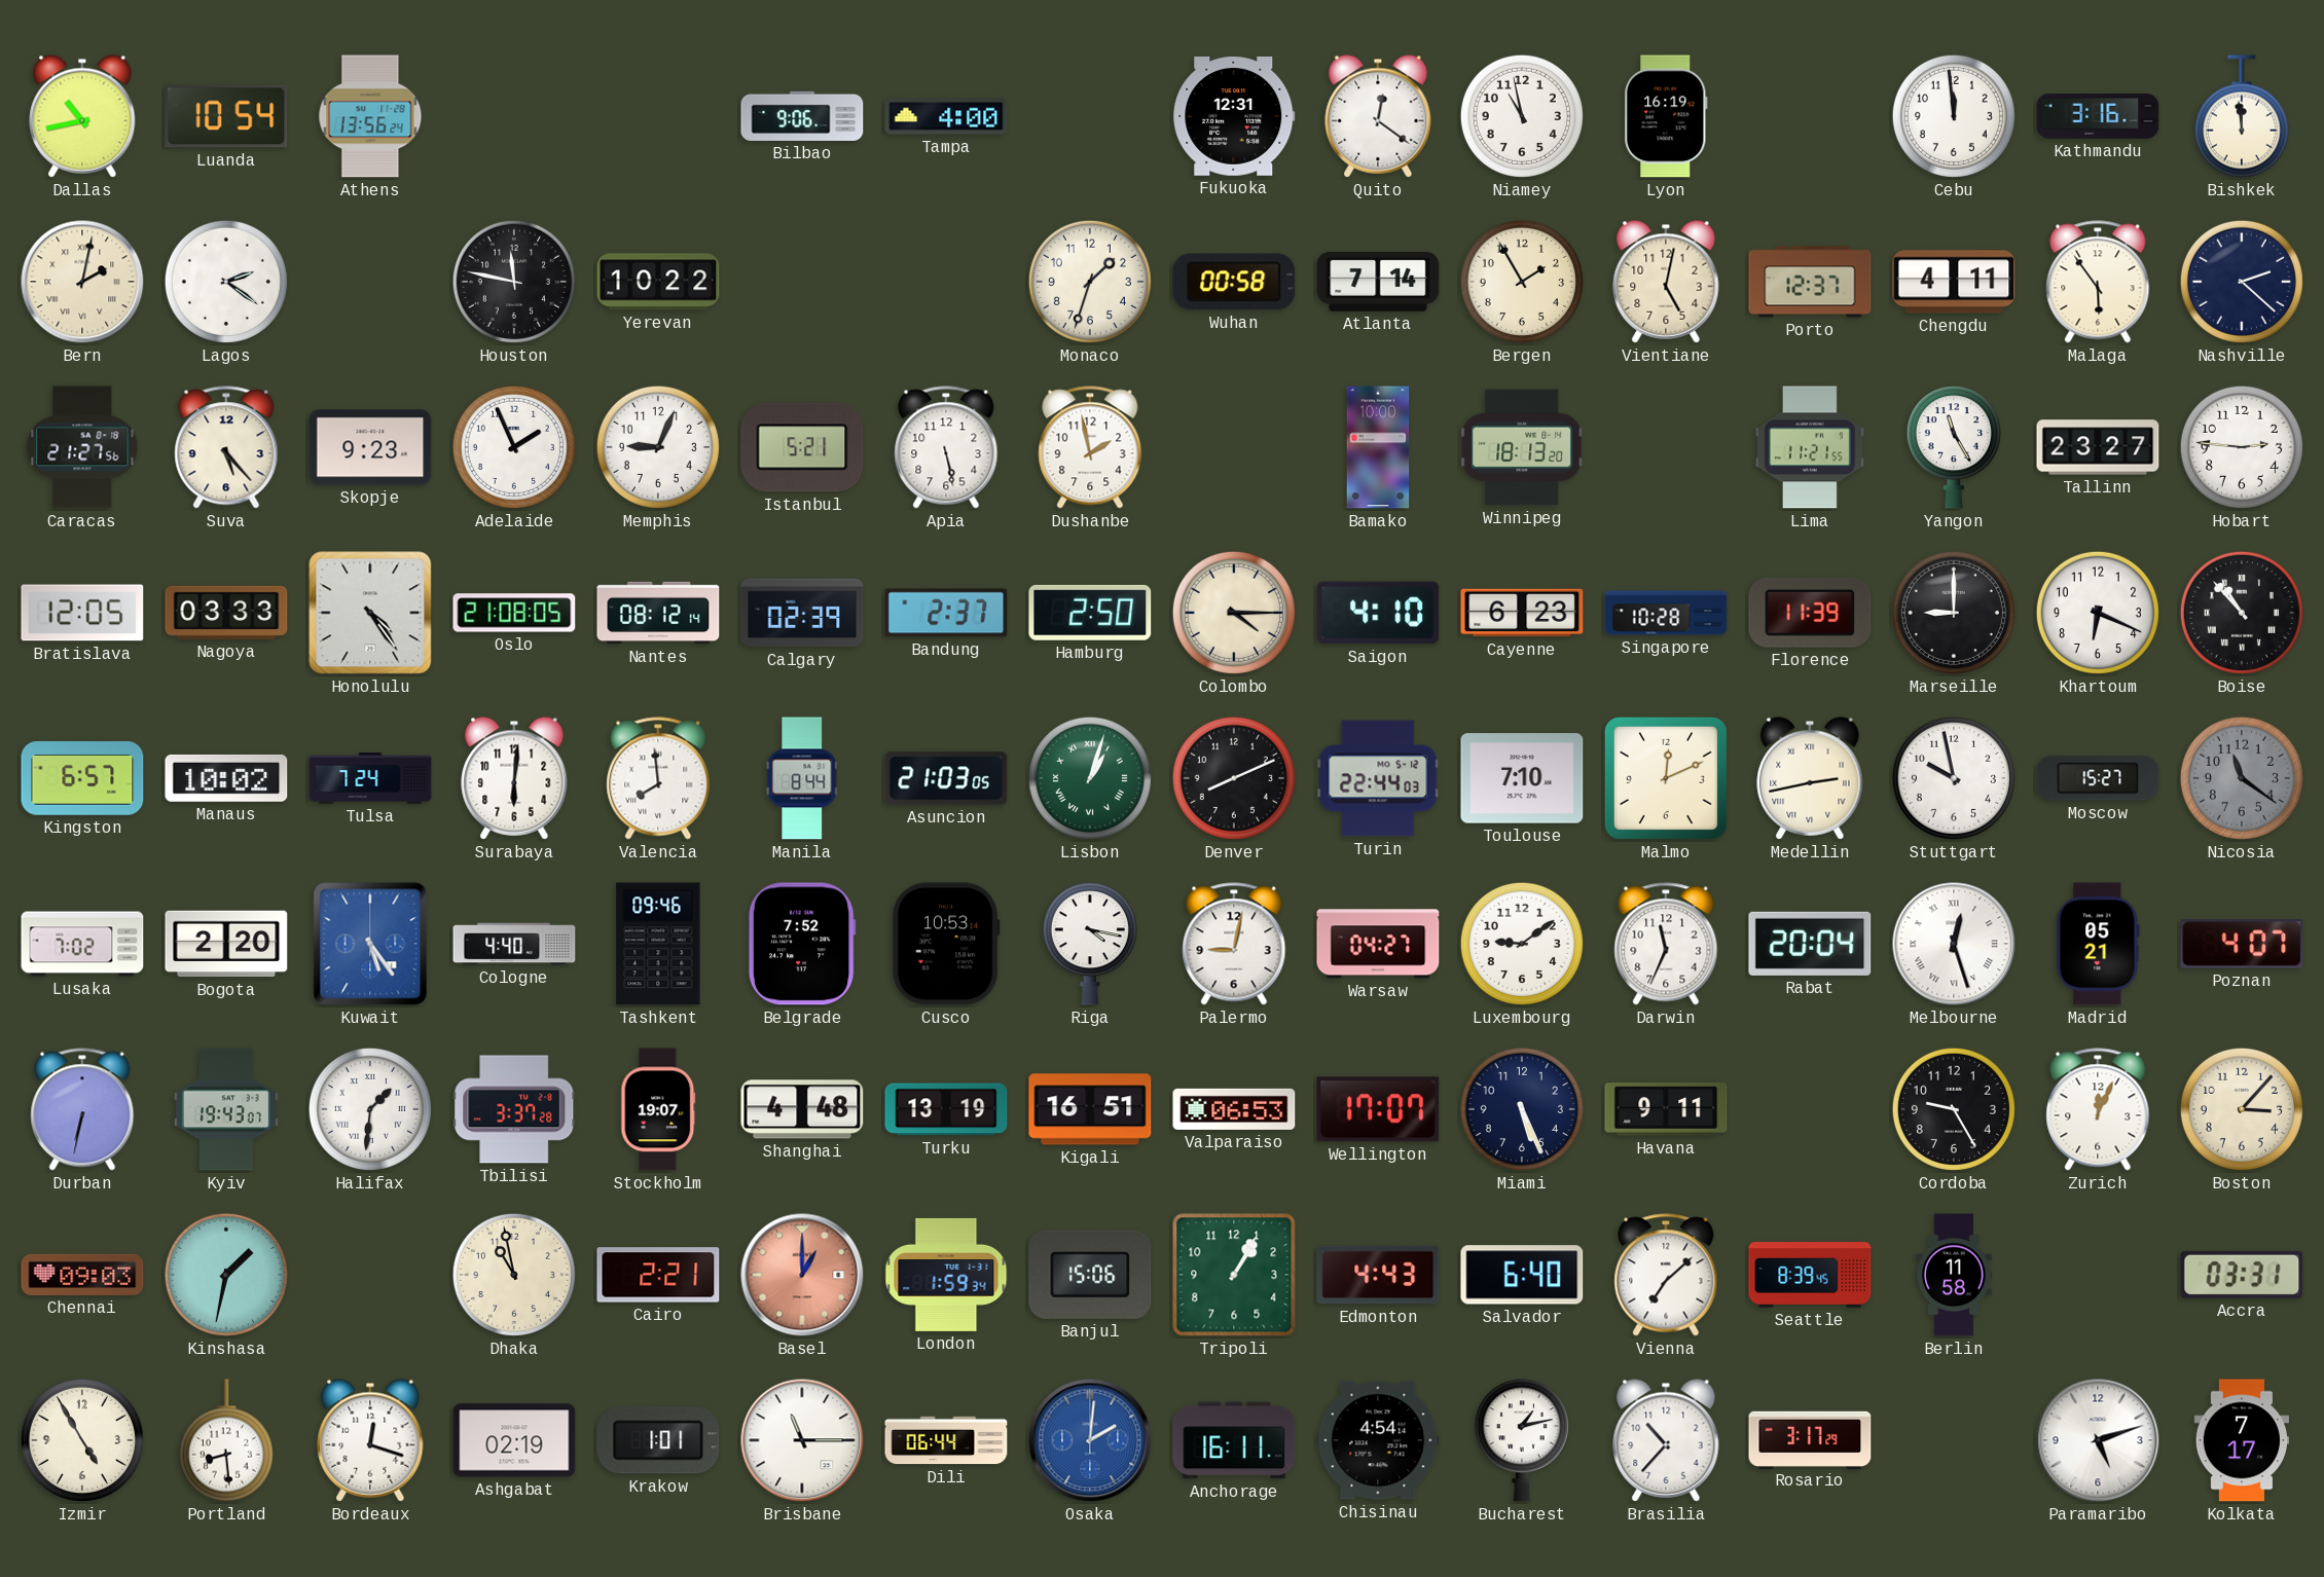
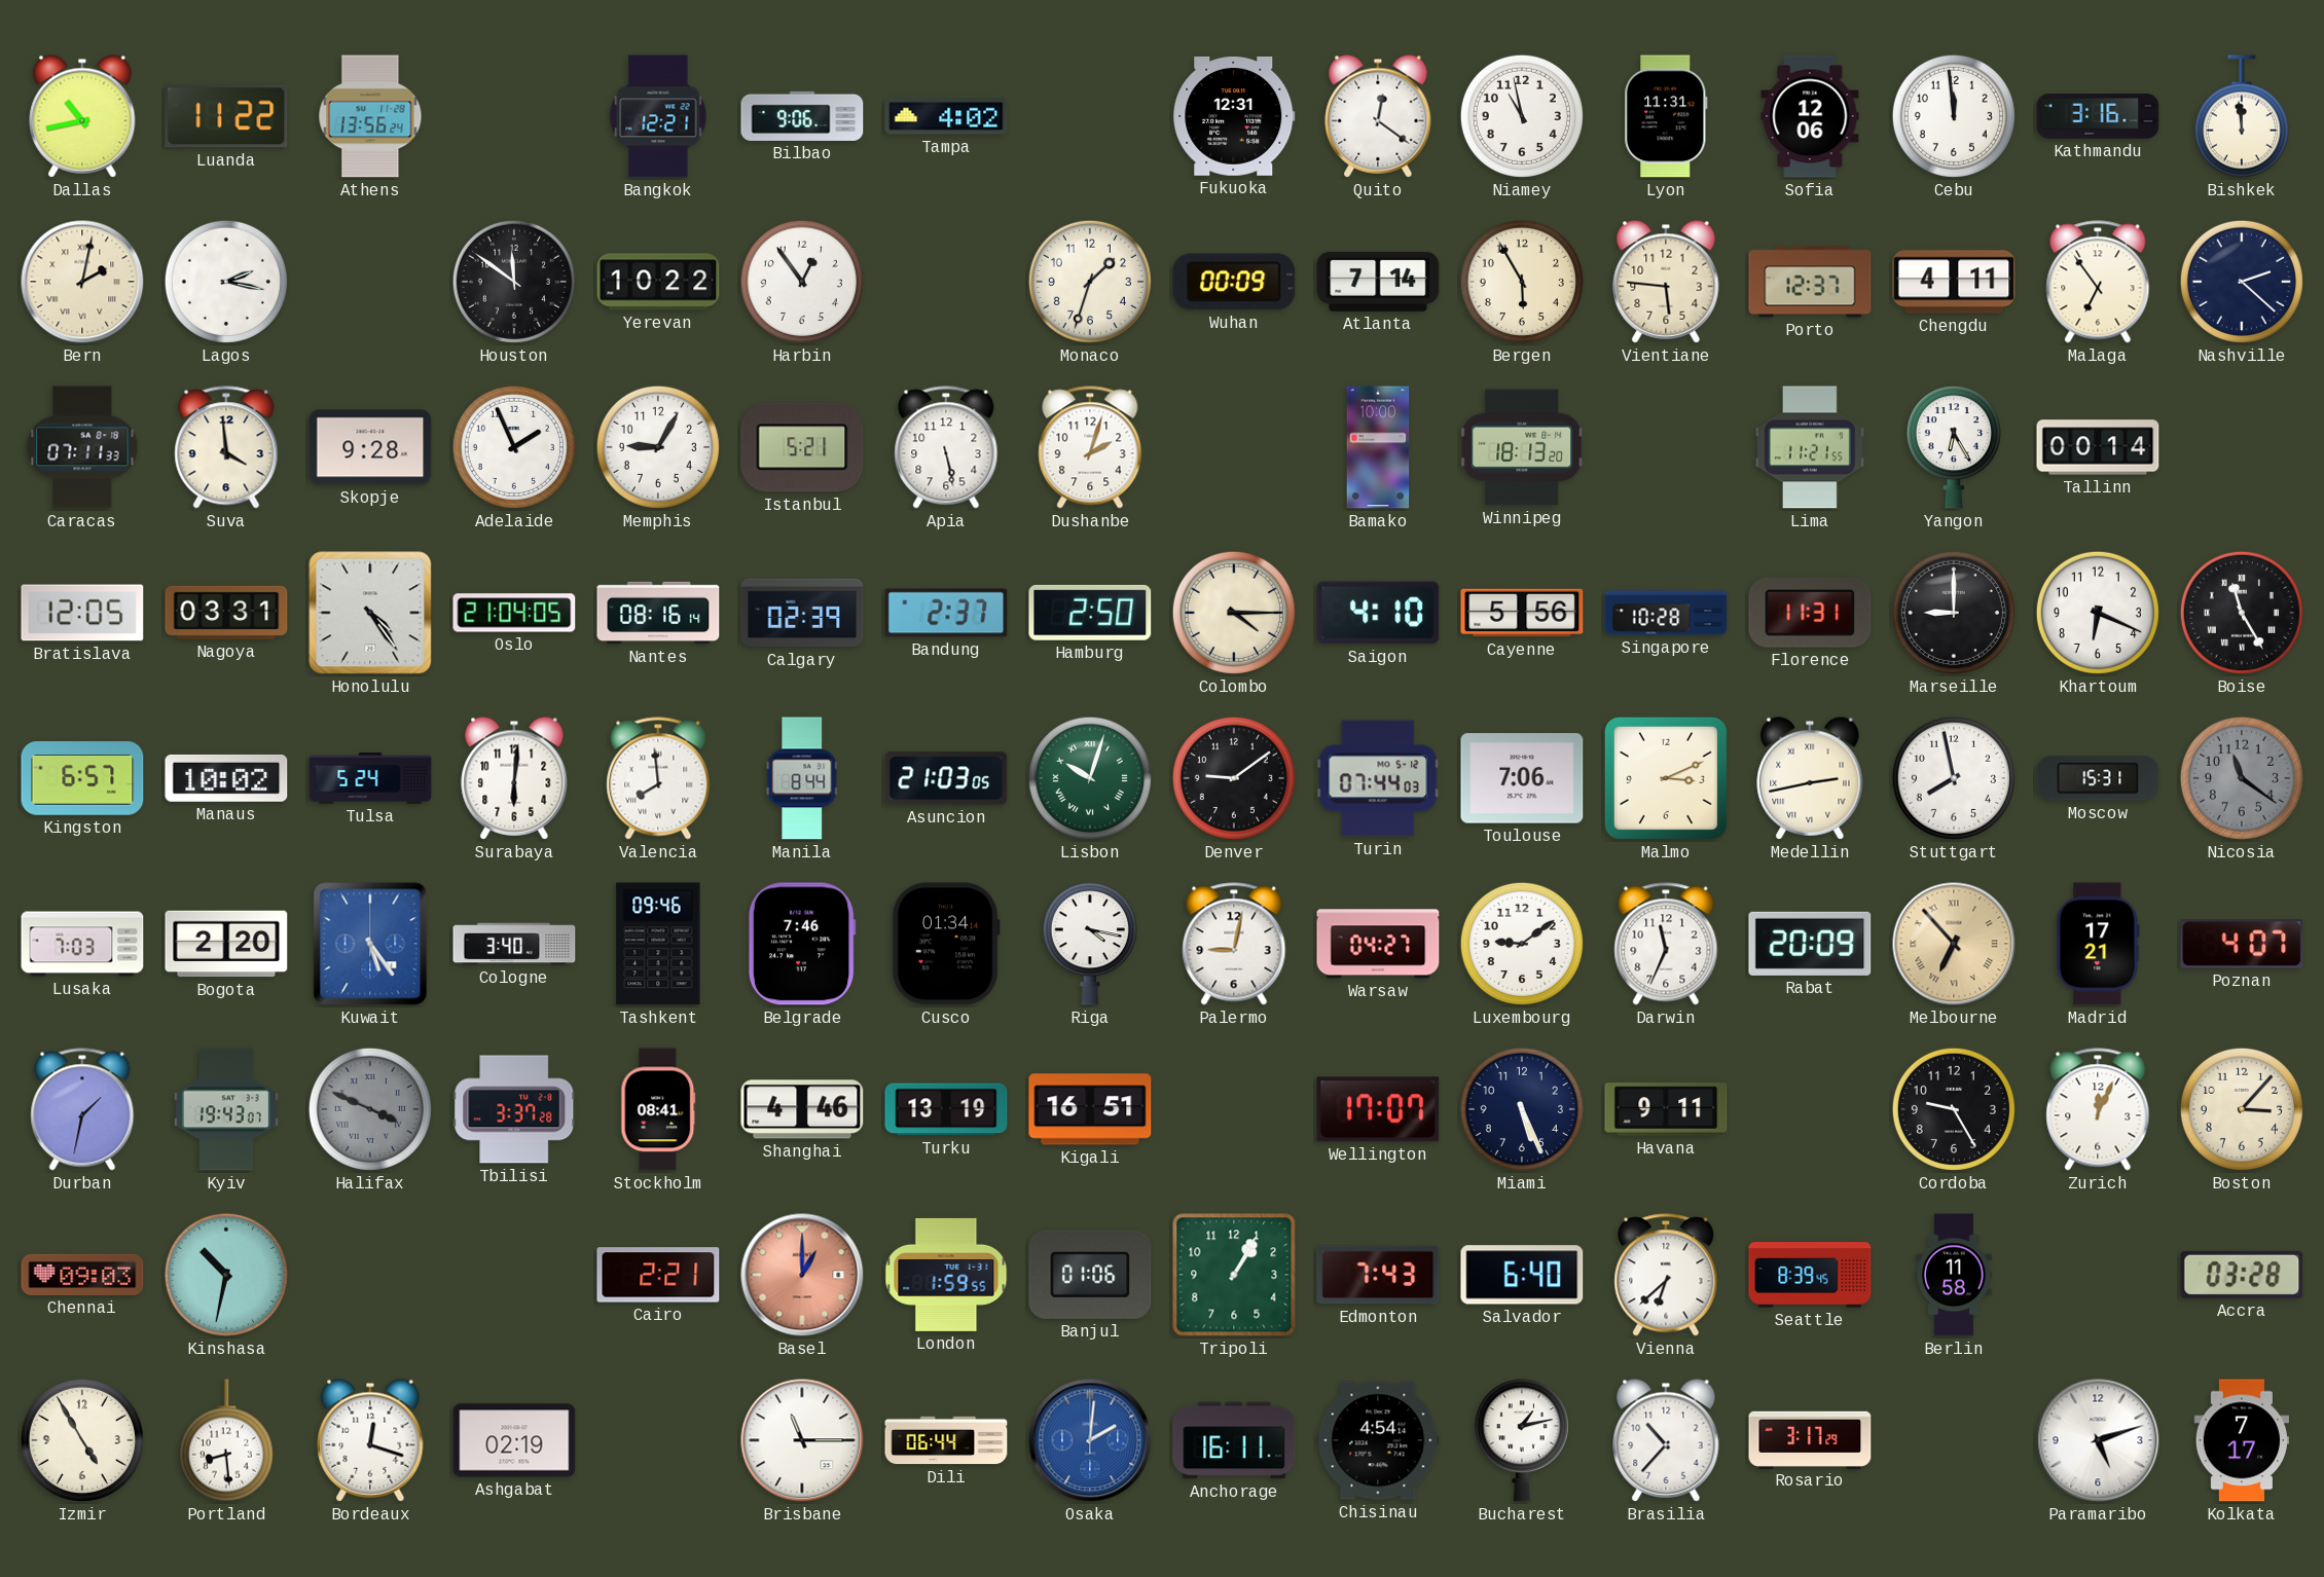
Luanda: 10:54 -> 11:22 (226, 116)
Bangkok: none -> 12:21 (658, 116)
Tampa: 4:00 -> 4:02 (946, 116)
Lyon: 16:19 -> 11:31 (1666, 116)
Sofia: none -> 12:06 (1810, 116)
Lagos: 2:21 -> 2:17 (226, 282)
Houston: 11:47 -> 11:51 (514, 282)
Harbin: none -> 12:54 (802, 282)
Wuhan: 00:58 -> 00:09 (1234, 282)
Bergen: 1:55 -> 5:55 (1522, 282)
Vientiane: 5:02 -> 5:46 (1666, 282)
Malaga: 5:54 -> 6:54 (2098, 282)
Caracas: 21:27 -> 07:11 (82, 447)
Suva: 5:23 -> 3:59 (226, 447)
Skopje: 9:23 -> 9:28 (370, 447)
Memphis: 9:04 -> 9:05 (658, 447)
Dushanbe: 1:58 -> 2:03 (1090, 447)
Yangon: 11:25 -> 6:25 (1954, 447)
Tallinn: 23:27 -> 00:14 (2098, 447)
Hobart: 2:46 -> none (2242, 447)
Nagoya: 03:33 -> 03:31 (226, 613)
Oslo: 21:08 -> 21:04 (514, 613)
Nantes: 08:12 -> 08:16 (658, 613)
Cayenne: 6:23 -> 5:56 (1522, 613)
Florence: 11:39 -> 11:31 (1810, 613)
Boise: 10:53 -> 11:25 (2242, 613)
Tulsa: 7:24 -> 5:24 (370, 778)
Lisbon: 1:03 -> 10:03 (1090, 778)
Denver: 8:11 -> 9:09 (1234, 778)
Turin: 22:44 -> 07:44 (1378, 778)
Toulouse: 7:10 -> 7:06 (1522, 778)
Malmo: 12:11 -> 3:11 (1666, 778)
Stuttgart: 9:58 -> 7:58 (1954, 778)
Moscow: 15:27 -> 15:31 (2098, 778)
Lusaka: 7:02 -> 7:03 (82, 944)
Cologne: 4:40 -> 3:40 (514, 944)
Belgrade: 7:52 -> 7:46 (802, 944)
Cusco: 10:53 -> 01:34 (946, 944)
Rabat: 20:04 -> 20:09 (1810, 944)
Melbourne: 12:27 -> 6:53 (1954, 944)
Melbourne dial: white -> champagne (1954, 944)
Madrid: 05:21 -> 17:21 (2098, 944)
Durban: 6:32 -> 1:32 (82, 1109)
Halifax: 1:31 -> 3:49 (370, 1109)
Halifax dial: white -> grey (370, 1109)
Stockholm: 19:07 -> 08:41 (658, 1109)
Shanghai: 4:48 -> 4:46 (802, 1109)
Valparaiso: 06:53 -> none (1234, 1109)
Kinshasa: 1:32 -> 10:32 (226, 1275)
Dhaka: 10:58 -> none (514, 1275)
London: 1:59:34 -> 1:59:55 (946, 1275)
Banjul: 15:06 -> 01:06 (1090, 1275)
Edmonton: 4:43 -> 7:43 (1378, 1275)
Vienna: 7:08 -> 6:38 (1666, 1275)
Accra: 03:31 -> 03:28 (2242, 1275)
Krakow: 1:01 -> none (658, 1440)
